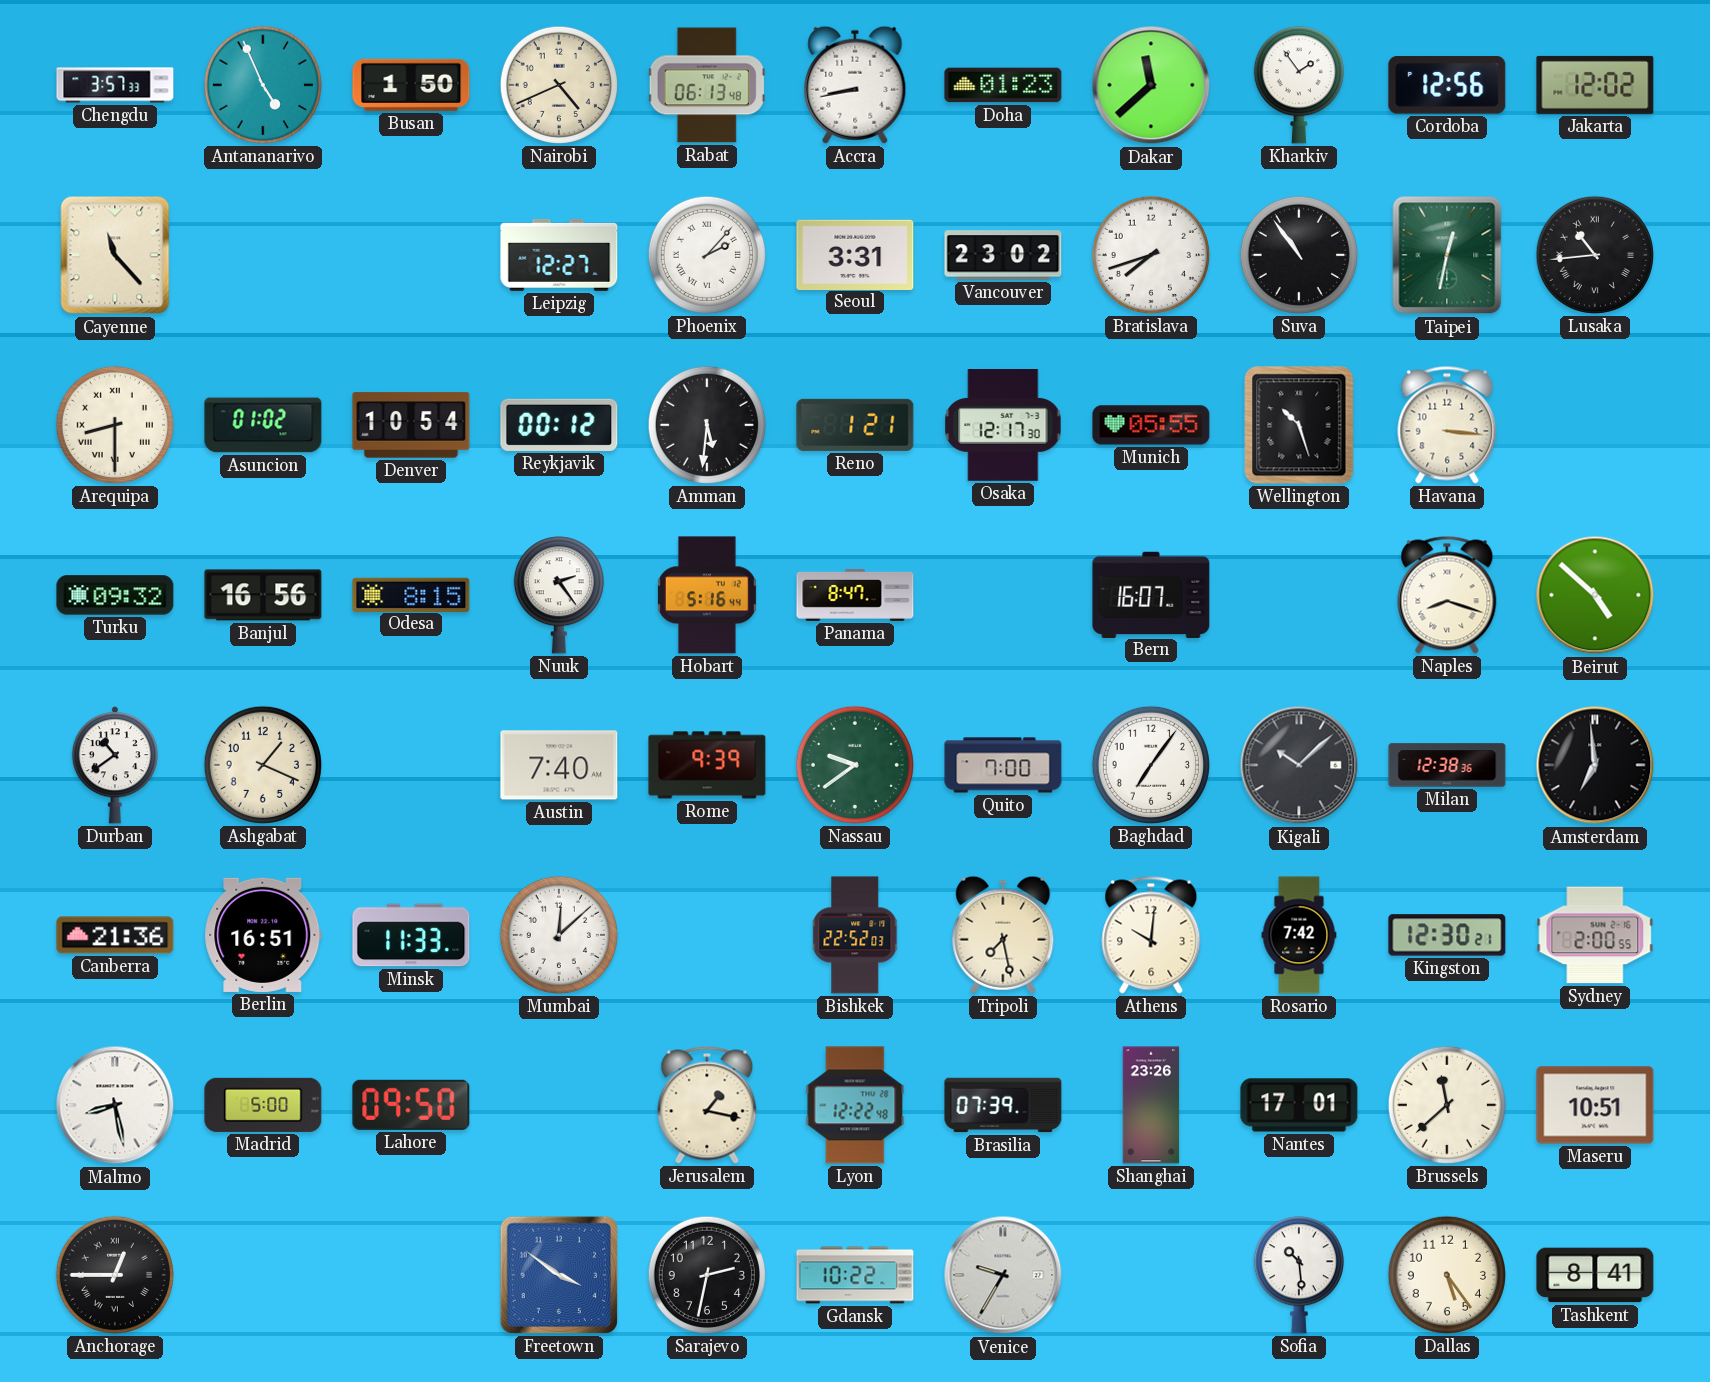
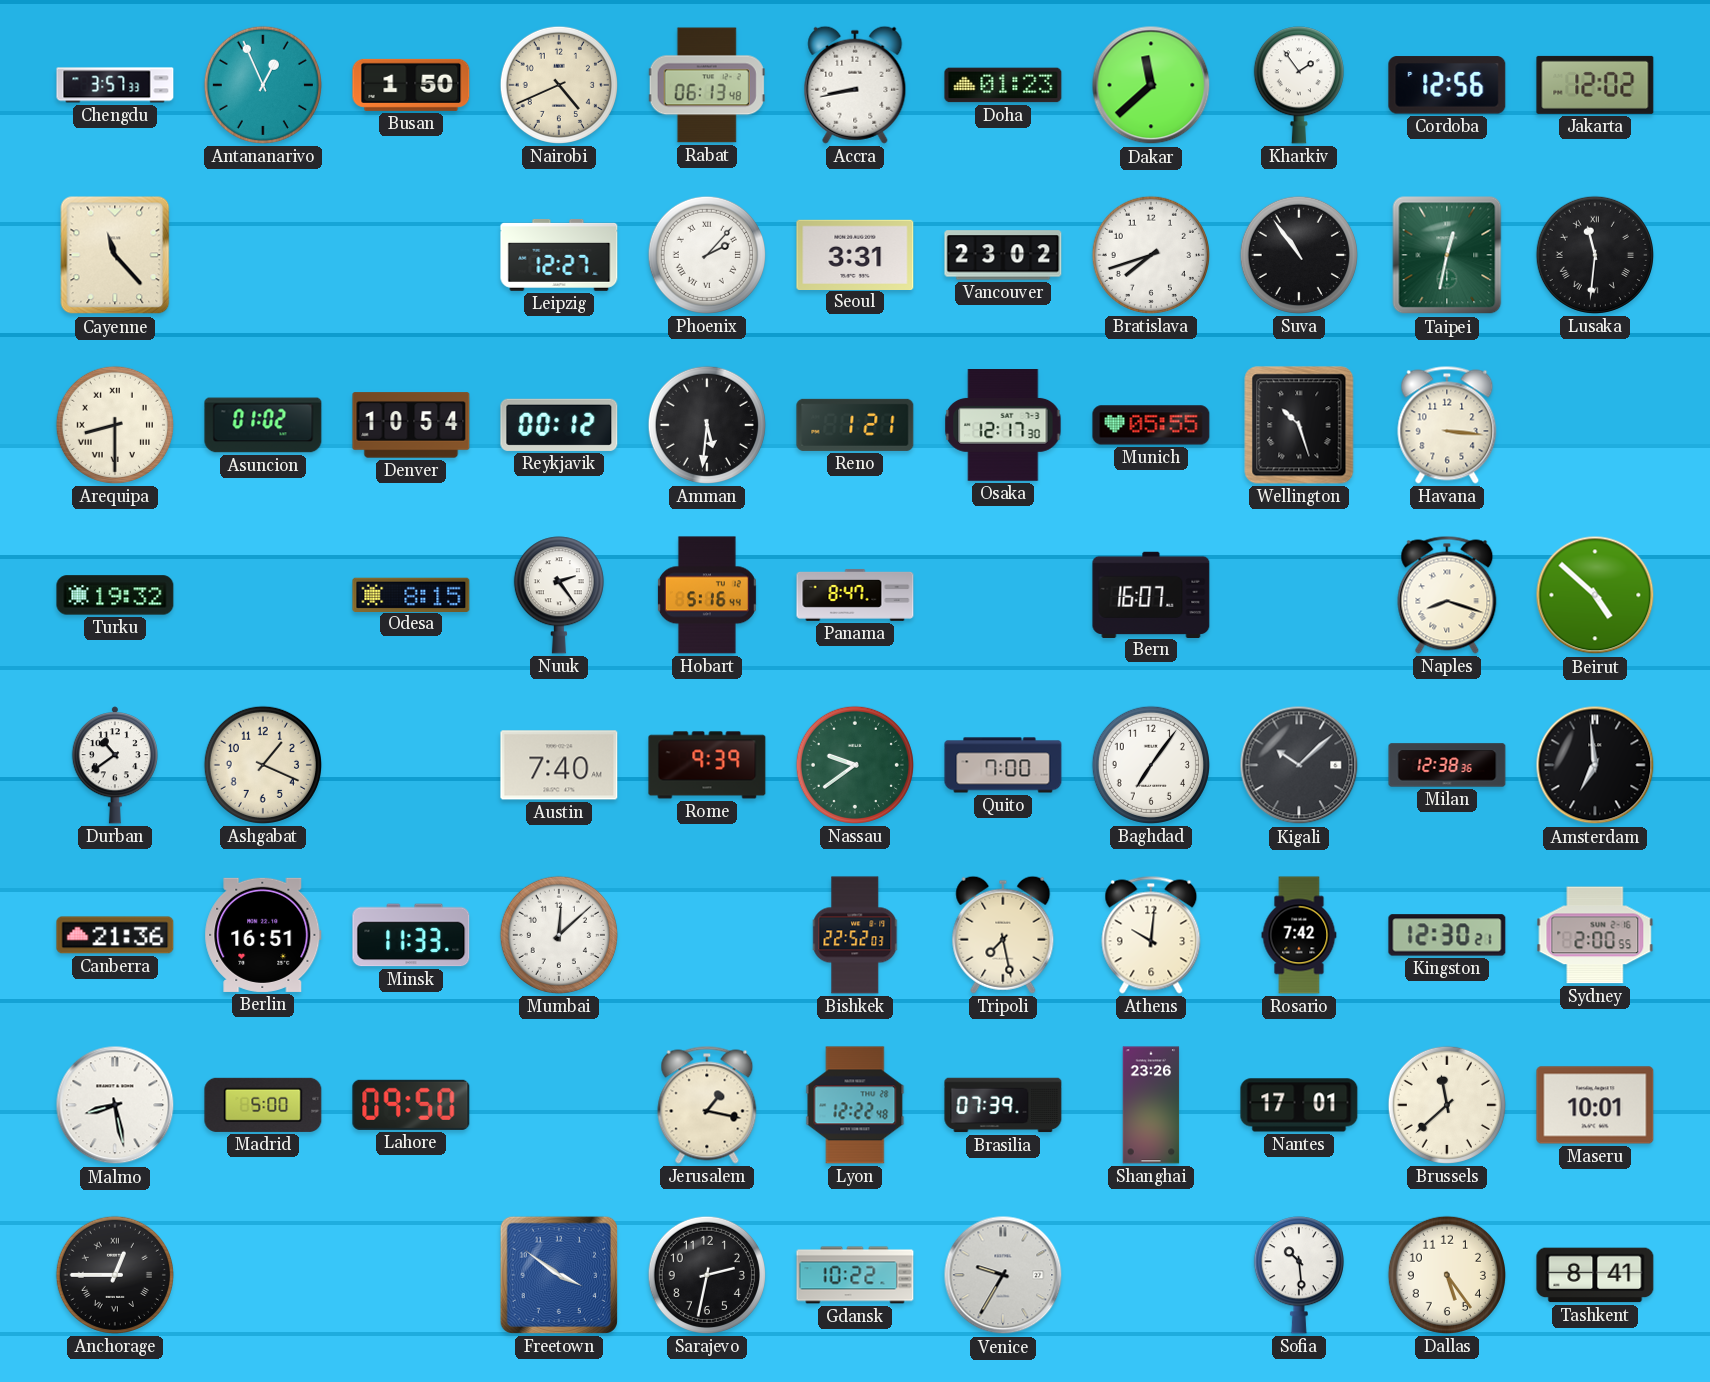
Antananarivo: 4:56 -> 12:56 (263, 85)
Lusaka: 10:44 -> 11:31 (1595, 255)
Turku: 09:32 -> 19:32 (115, 595)
Banjul: 16:56 -> none (263, 595)
Maseru: 10:51 -> 10:01 (1595, 1105)
